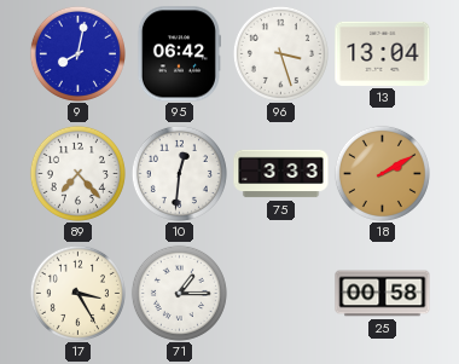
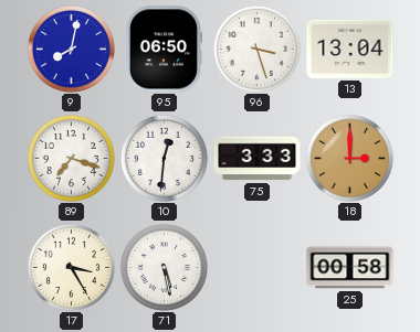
95: 06:42 -> 06:50 (164, 50)
89: 7:23 -> 7:18 (71, 158)
18: 2:10 -> 3:00 (349, 158)
71: 1:15 -> 5:28 (164, 267)
